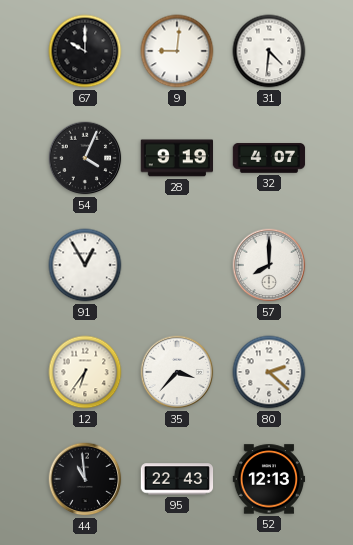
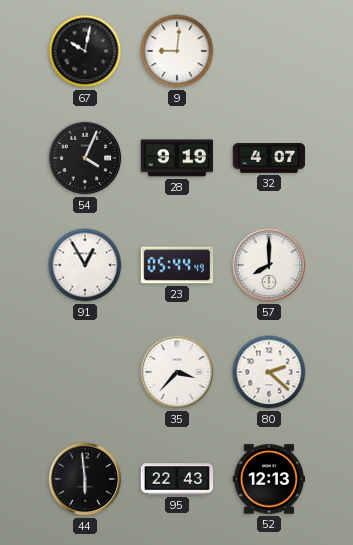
67: 10:00 -> 10:02 (85, 51)
31: 4:31 -> none (269, 51)
23: none -> 05:44 (177, 265)
12: 6:36 -> none (85, 372)
44: 10:59 -> 5:59 (85, 479)
